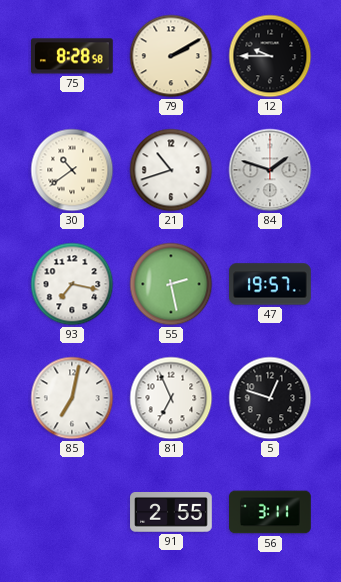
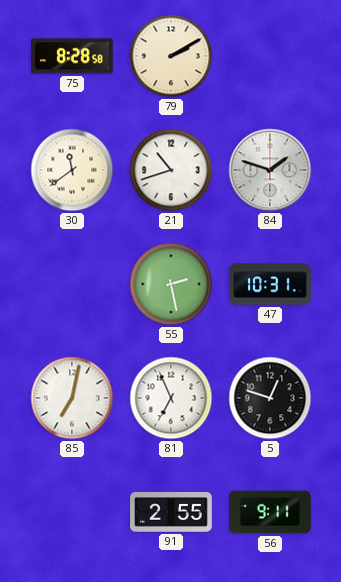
12: 9:45 -> none (270, 56)
30: 10:39 -> 11:39 (72, 170)
93: 7:17 -> none (72, 284)
47: 19:57 -> 10:31 (270, 284)
56: 3:11 -> 9:11 (270, 512)
